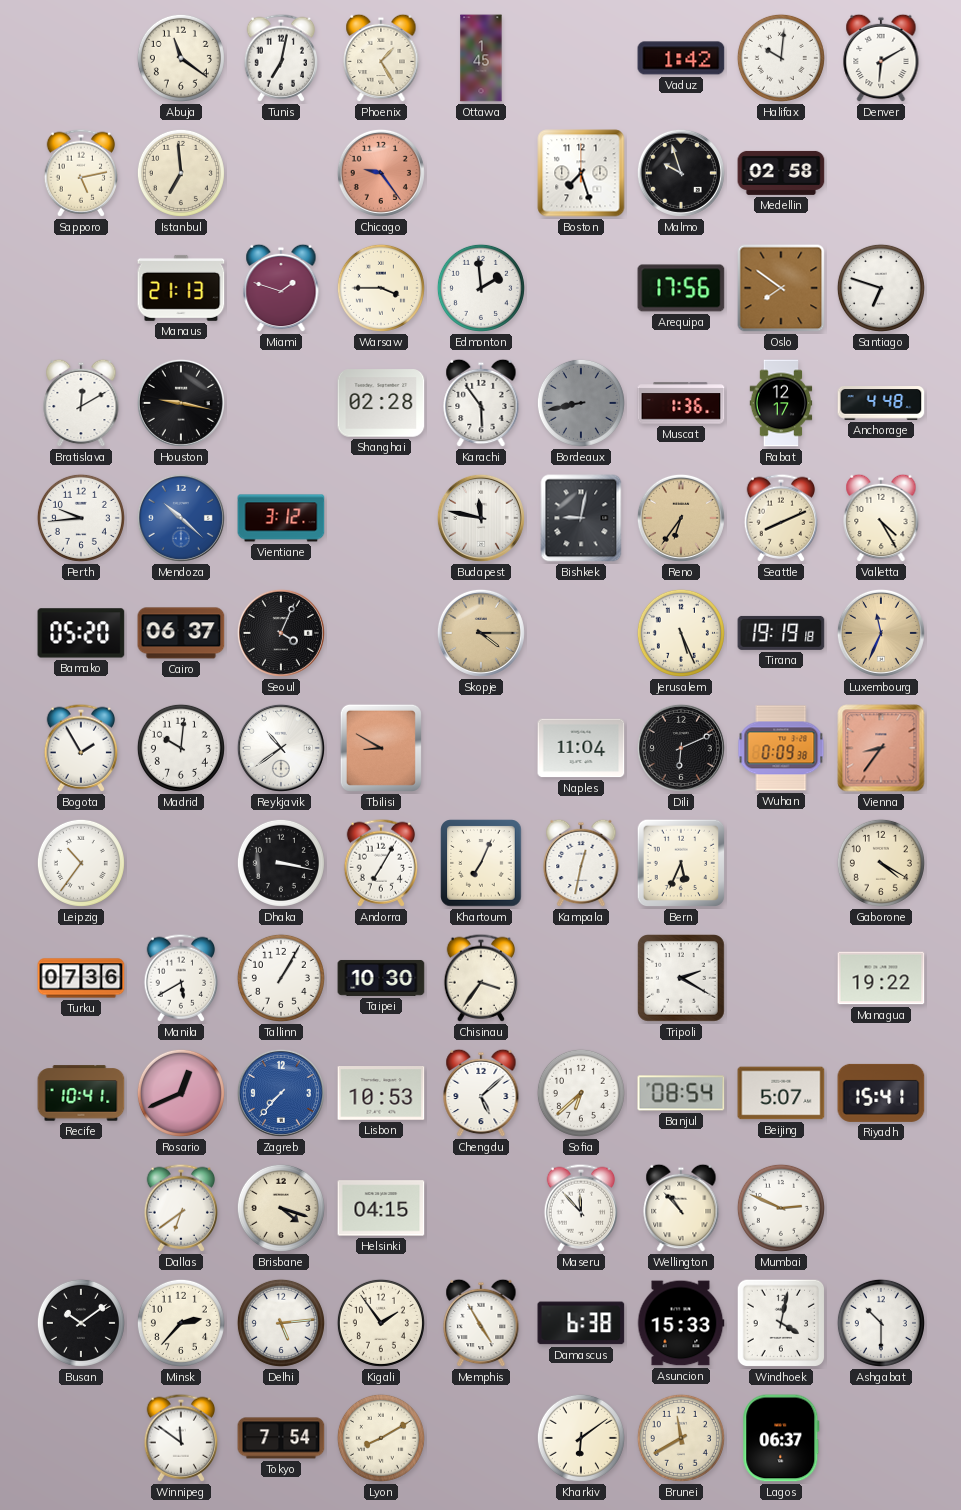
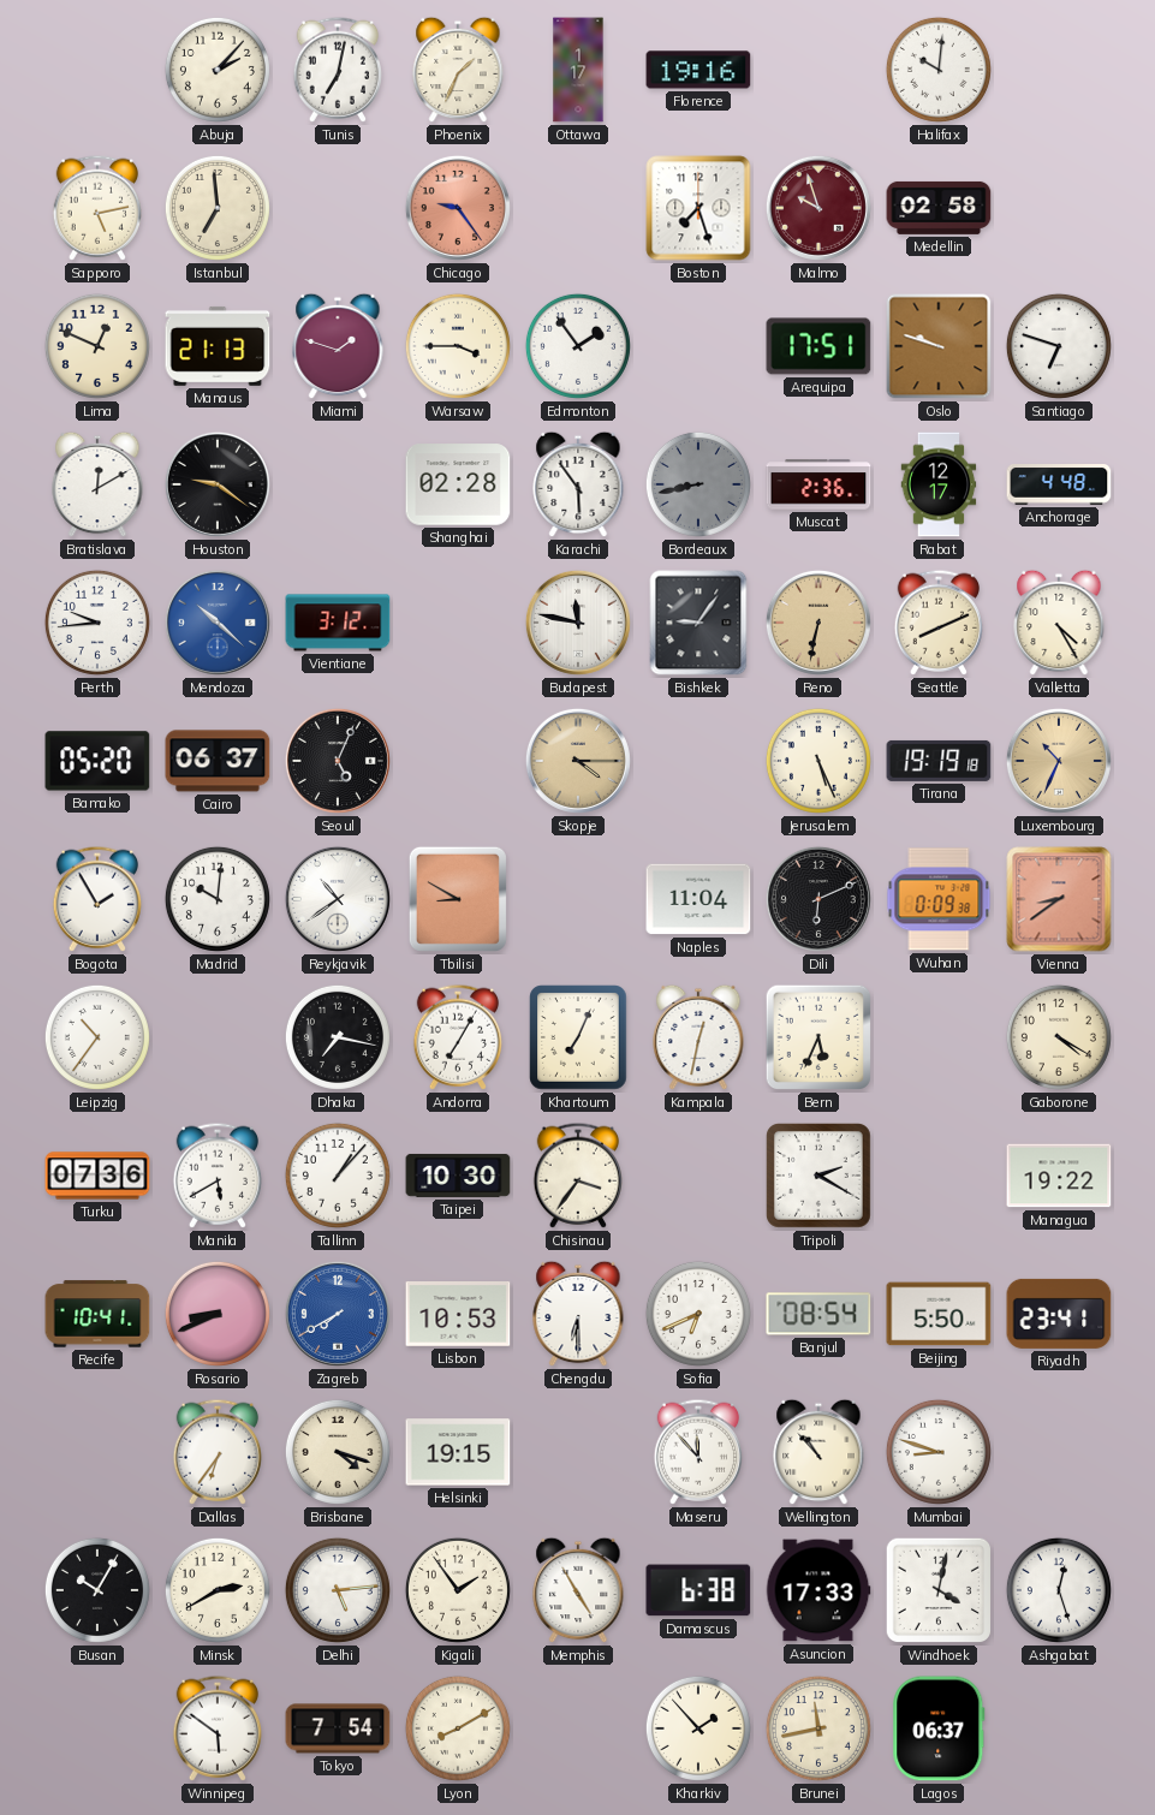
Abuja: 11:21 -> 2:07 (218, 70)
Phoenix: 1:25 -> 1:34 (458, 70)
Ottawa: 1:45 -> 1:17 (578, 70)
Florence: none -> 19:16 (698, 70)
Vaduz: 1:42 -> none (681, 58)
Denver: 6:10 -> none (881, 58)
Malmo dial: black -> burgundy (818, 208)
Lima: none -> 12:49 (97, 346)
Edmonton: 1:59 -> 1:54 (578, 346)
Arequipa: 17:56 -> 17:51 (818, 346)
Oslo: 7:51 -> 9:48 (939, 346)
Houston: 9:17 -> 9:21 (218, 484)
Muscat: 1:36 -> 2:36 (818, 484)
Bishkek: 9:02 -> 9:06 (698, 623)
Reno: 6:36 -> 6:32 (818, 623)
Seoul: 4:04 -> 5:04 (338, 761)
Luxembourg: 11:34 -> 10:34 (1059, 761)
Vienna: 8:36 -> 8:39 (1059, 899)
Dhaka: 3:17 -> 7:17 (338, 1037)
Tallinn: 1:05 -> 1:07 (338, 1176)
Rosario: 12:41 -> 8:41 (218, 1314)
Zagreb: 7:37 -> 7:40 (338, 1314)
Chengdu: 5:08 -> 6:30 (578, 1314)
Sofia: 6:38 -> 6:41 (698, 1314)
Beijing: 5:07 -> 5:50 (939, 1314)
Riyadh: 15:41 -> 23:41 (1059, 1314)
Dallas: 6:39 -> 6:36 (218, 1452)
Helsinki: 04:15 -> 19:15 (458, 1452)
Mumbai: 2:49 -> 8:48 (939, 1452)
Busan: 10:09 -> 10:05 (97, 1590)
Minsk: 2:37 -> 2:40 (218, 1590)
Asuncion: 15:33 -> 17:33 (818, 1590)
Ashgabat: 10:30 -> 12:27 (1059, 1590)
Winnipeg: 11:51 -> 5:51 (218, 1728)
Kharkiv: 6:09 -> 1:53 (698, 1728)
Brunei: 11:40 -> 11:43 (818, 1728)
